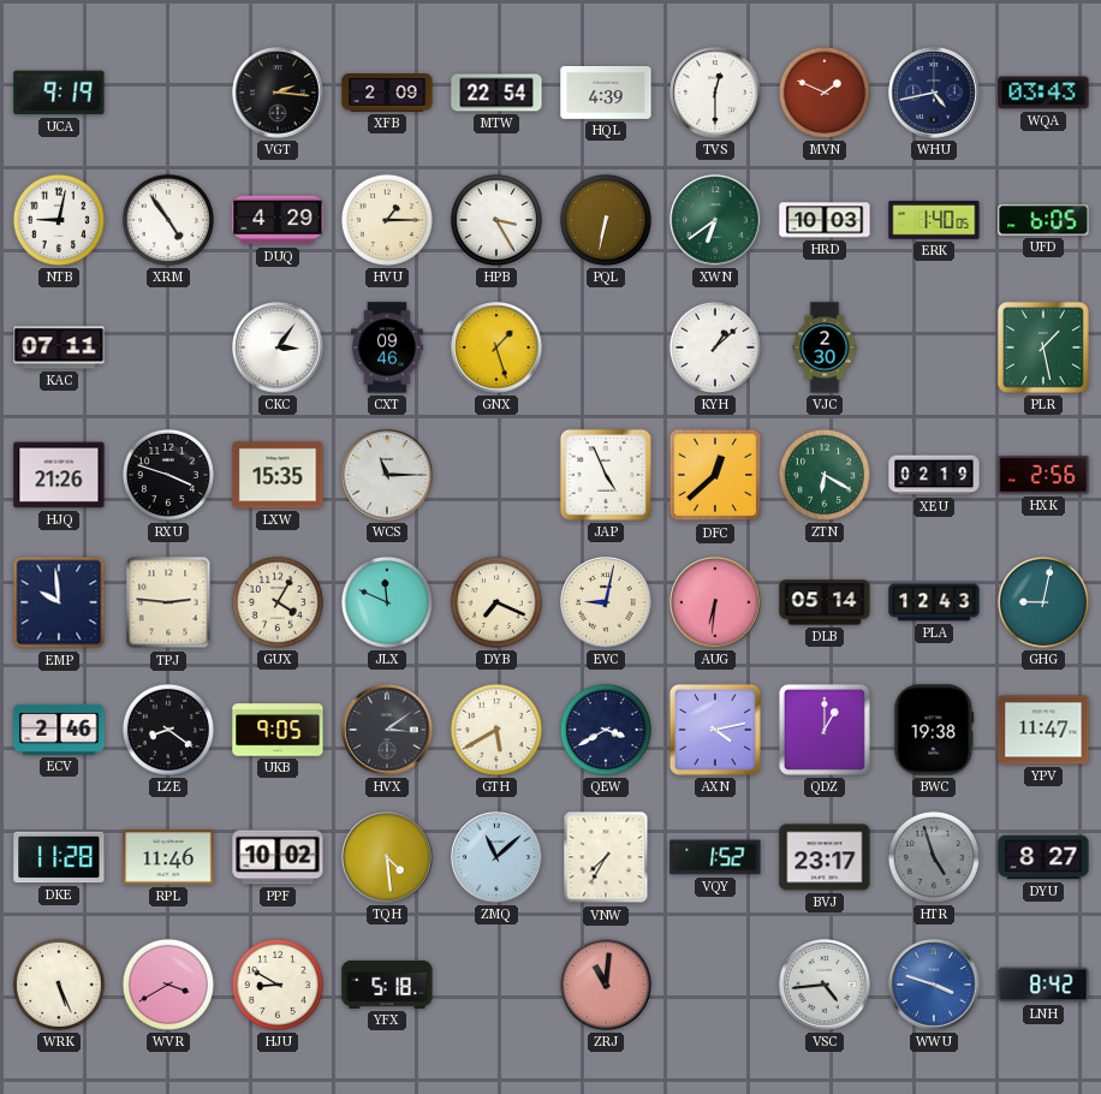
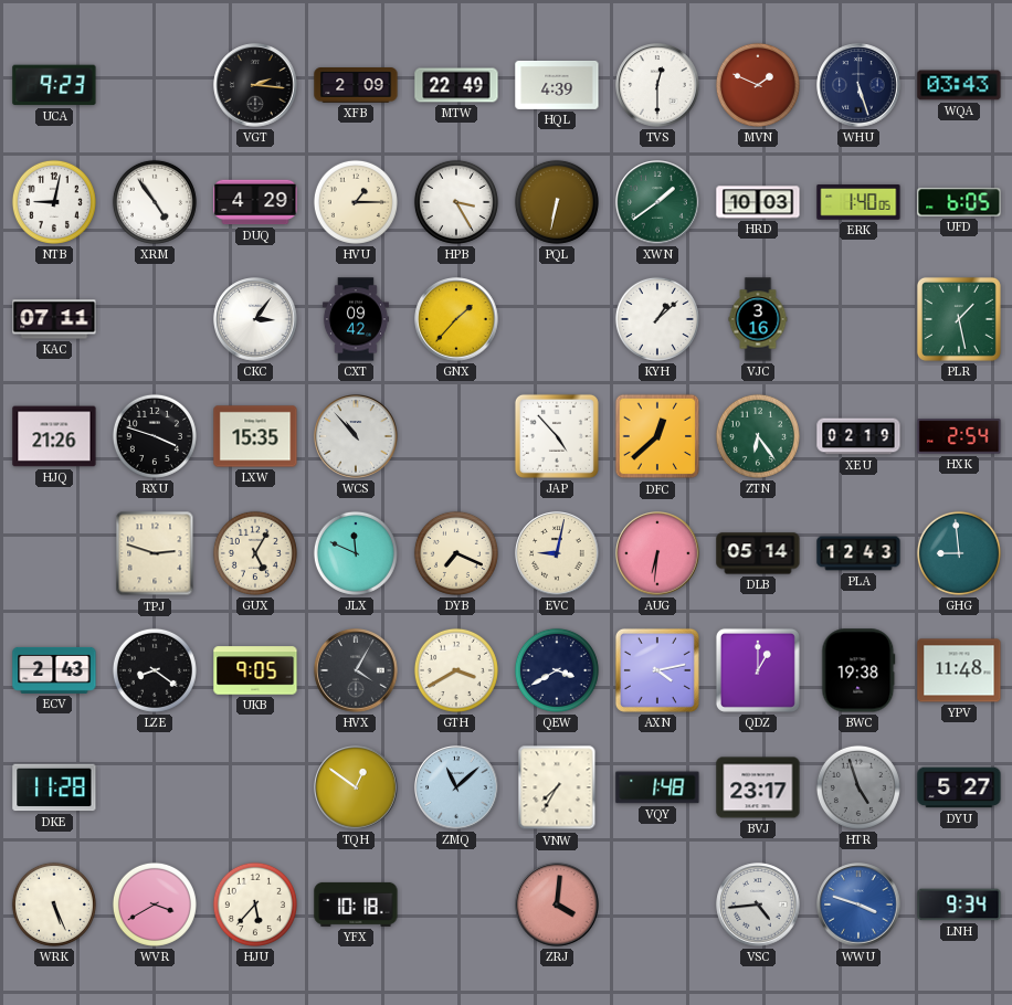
UCA: 9:19 -> 9:23 (54, 85)
MTW: 22:54 -> 22:49 (456, 85)
WHU: 4:43 -> 5:27 (858, 85)
XWN: 6:39 -> 1:39 (657, 202)
CXT: 09:46 -> 09:42 (356, 319)
GNX: 1:27 -> 1:37 (456, 319)
VJC: 2:30 -> 3:16 (758, 319)
WCS: 11:15 -> 10:53 (356, 436)
JAP: 4:56 -> 4:53 (557, 436)
ZTN: 6:20 -> 6:24 (758, 436)
HXK: 2:56 -> 2:54 (959, 436)
EMP: 9:59 -> none (59, 602)
TPJ: 2:46 -> 2:48 (155, 553)
GUX: 4:05 -> 5:05 (255, 553)
GHG: 9:02 -> 8:59 (959, 553)
ECV: 2:46 -> 2:43 (54, 670)
HVX: 3:09 -> 4:05 (356, 670)
GTH: 5:40 -> 3:40 (456, 670)
YPV: 11:47 -> 11:48 (959, 670)
RPL: 11:46 -> none (168, 857)
PPF: 10:02 -> none (278, 857)
TQH: 4:29 -> 12:51 (356, 787)
VQY: 1:52 -> 1:48 (657, 787)
DYU: 8:27 -> 5:27 (959, 787)
HJU: 8:50 -> 5:37 (255, 905)
YFX: 5:18 -> 10:18 (356, 905)
ZRJ: 11:01 -> 4:01 (557, 905)
LNH: 8:42 -> 9:34 (959, 905)
